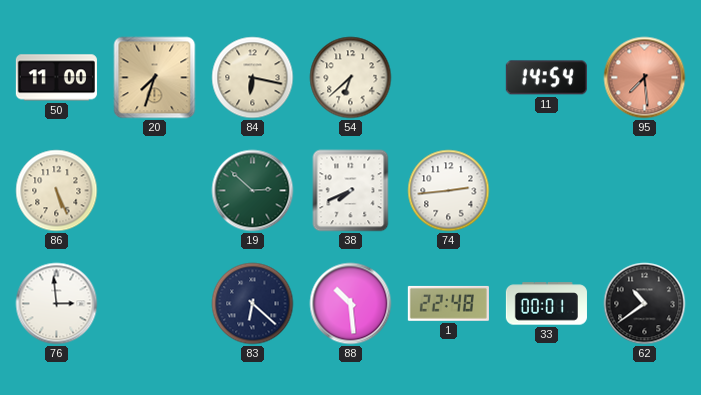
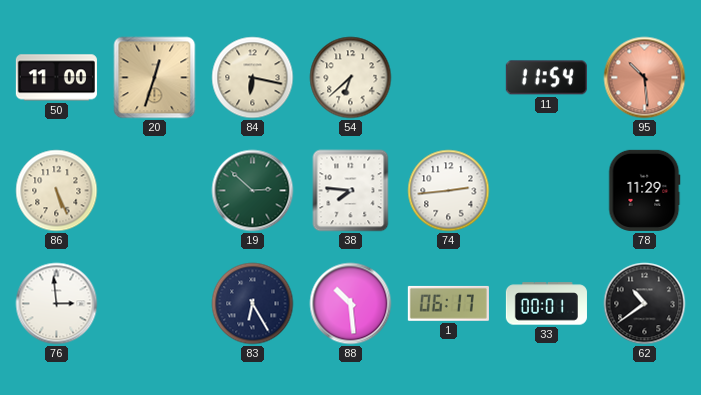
20: 7:33 -> 12:33 (155, 78)
11: 14:54 -> 11:54 (546, 78)
95: 7:29 -> 10:29 (645, 78)
38: 7:41 -> 7:46 (351, 191)
78: none -> 11:29 (645, 190)
83: 6:22 -> 6:25 (253, 304)
1: 22:48 -> 06:17 (448, 303)
